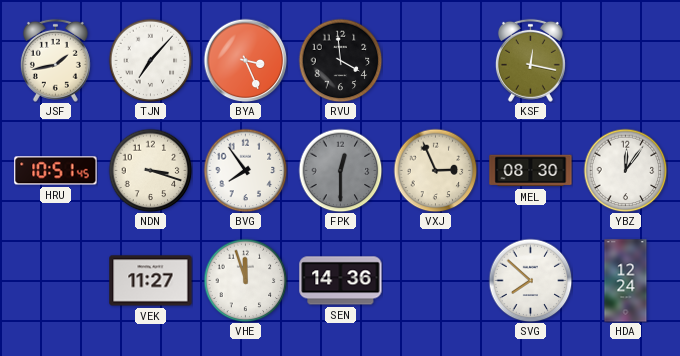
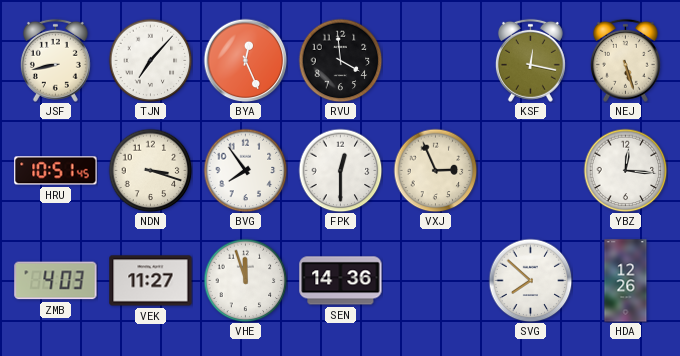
JSF: 1:43 -> 8:43 (55, 60)
BYA: 3:26 -> 12:26 (245, 60)
NEJ: none -> 5:27 (625, 60)
FPK dial: grey -> white (340, 170)
MEL: 08:30 -> none (531, 171)
YBZ: 12:06 -> 12:16 (625, 170)
ZMB: none -> 4:03 (56, 281)
HDA: 12:24 -> 12:26 (626, 281)
